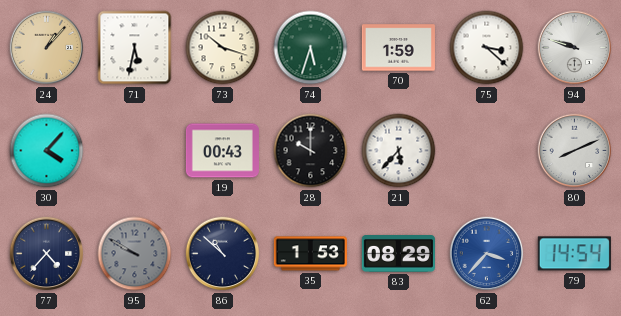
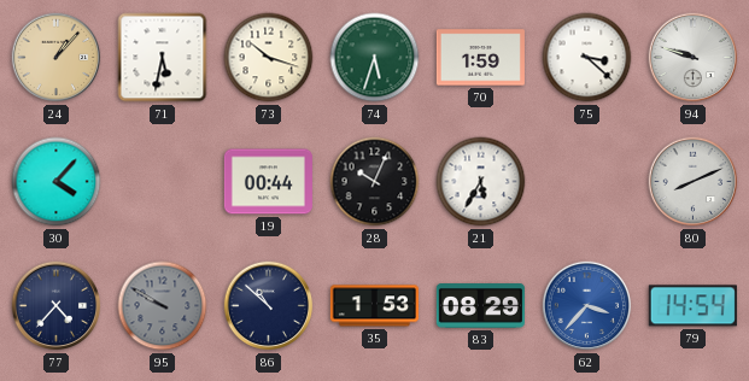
19: 00:43 -> 00:44 (268, 182)
28: 10:00 -> 10:04 (375, 182)
21: 5:37 -> 5:35 (481, 182)
